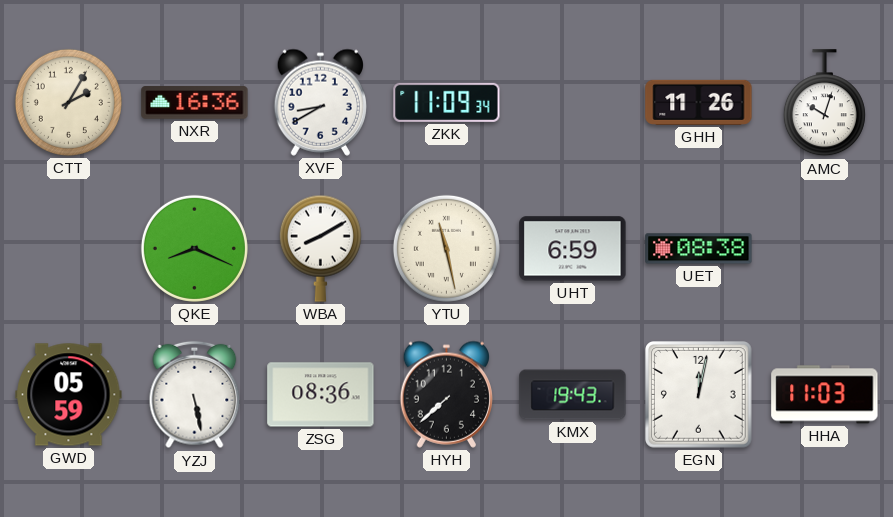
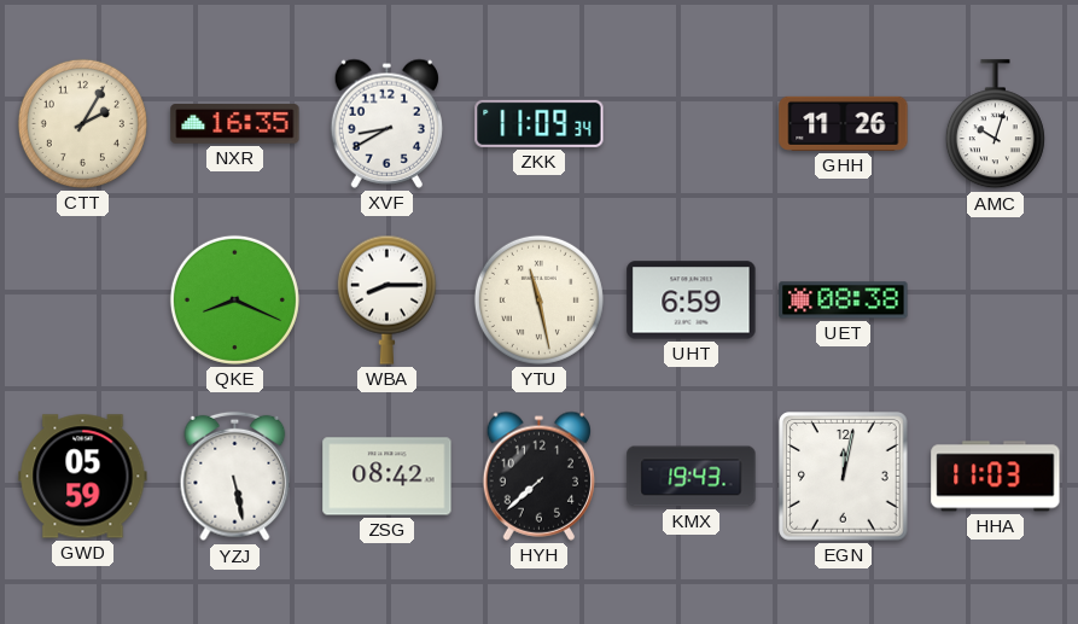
NXR: 16:36 -> 16:35 (235, 124)
WBA: 8:10 -> 8:15 (386, 299)
ZSG: 08:36 -> 08:42 (388, 477)
